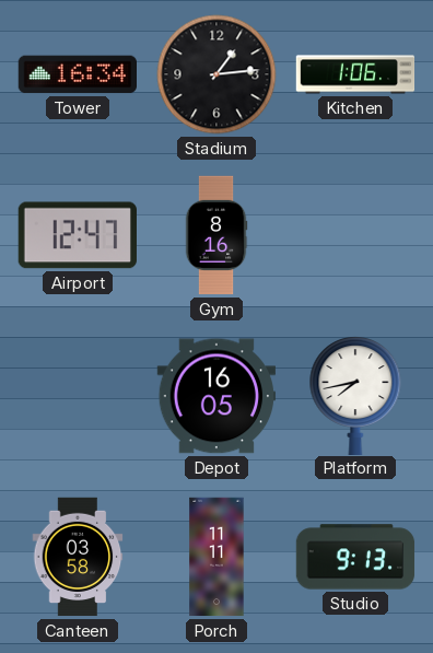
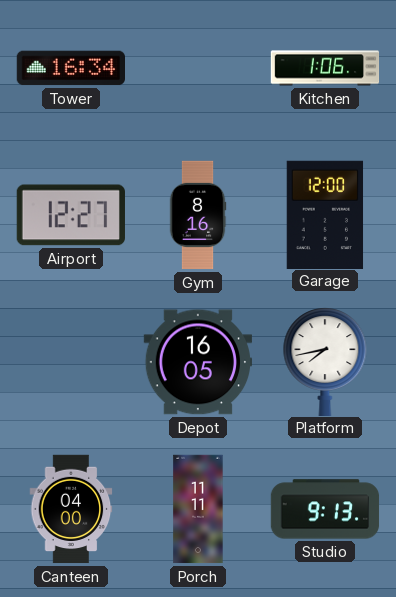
Stadium: 1:14 -> none (216, 74)
Airport: 12:47 -> 12:27 (71, 215)
Garage: none -> 12:00 (325, 214)
Canteen: 03:58 -> 04:00 (71, 509)
